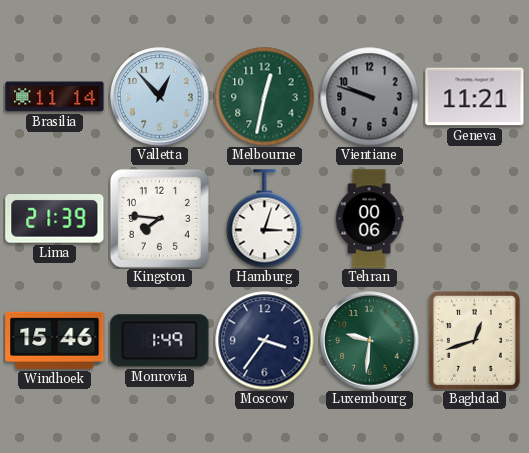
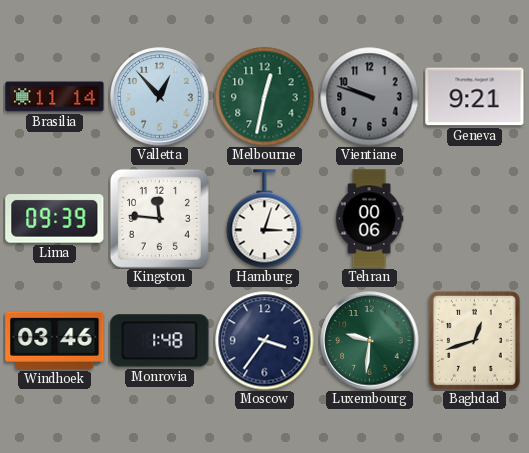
Geneva: 11:21 -> 9:21 (475, 97)
Lima: 21:39 -> 09:39 (55, 219)
Kingston: 7:46 -> 11:46 (159, 218)
Windhoek: 15:46 -> 03:46 (55, 340)
Monrovia: 1:49 -> 1:48 (160, 341)
